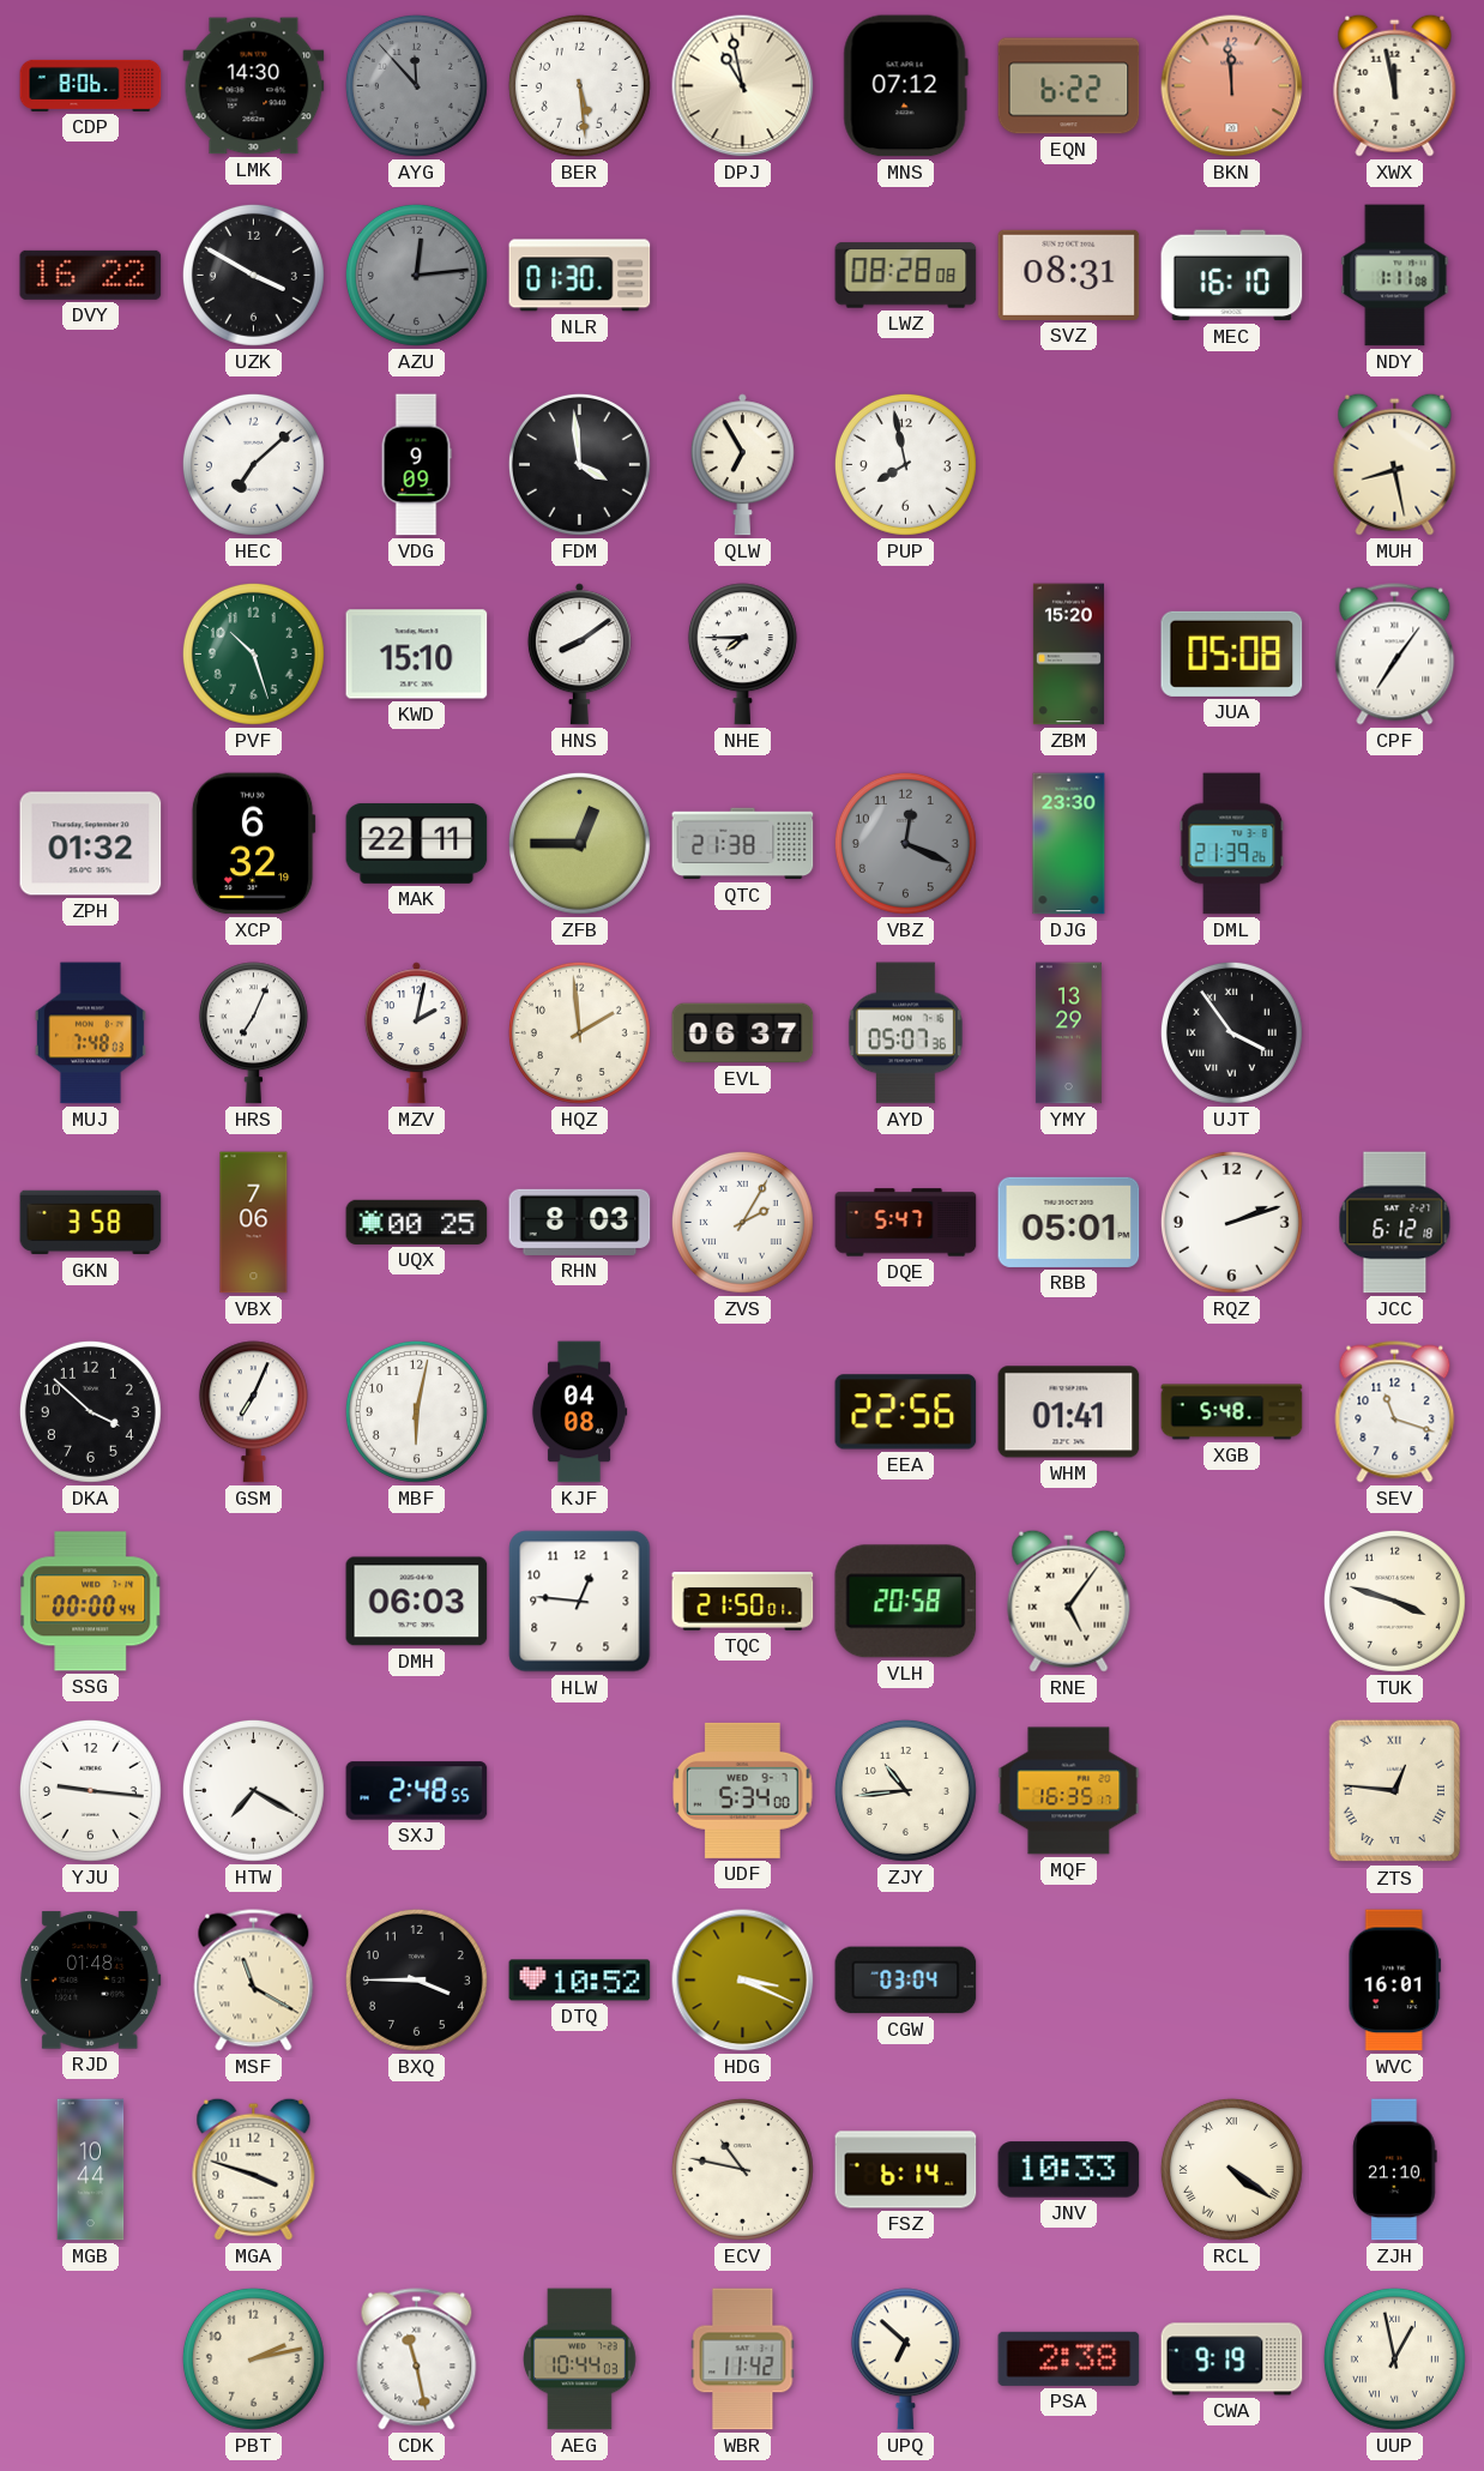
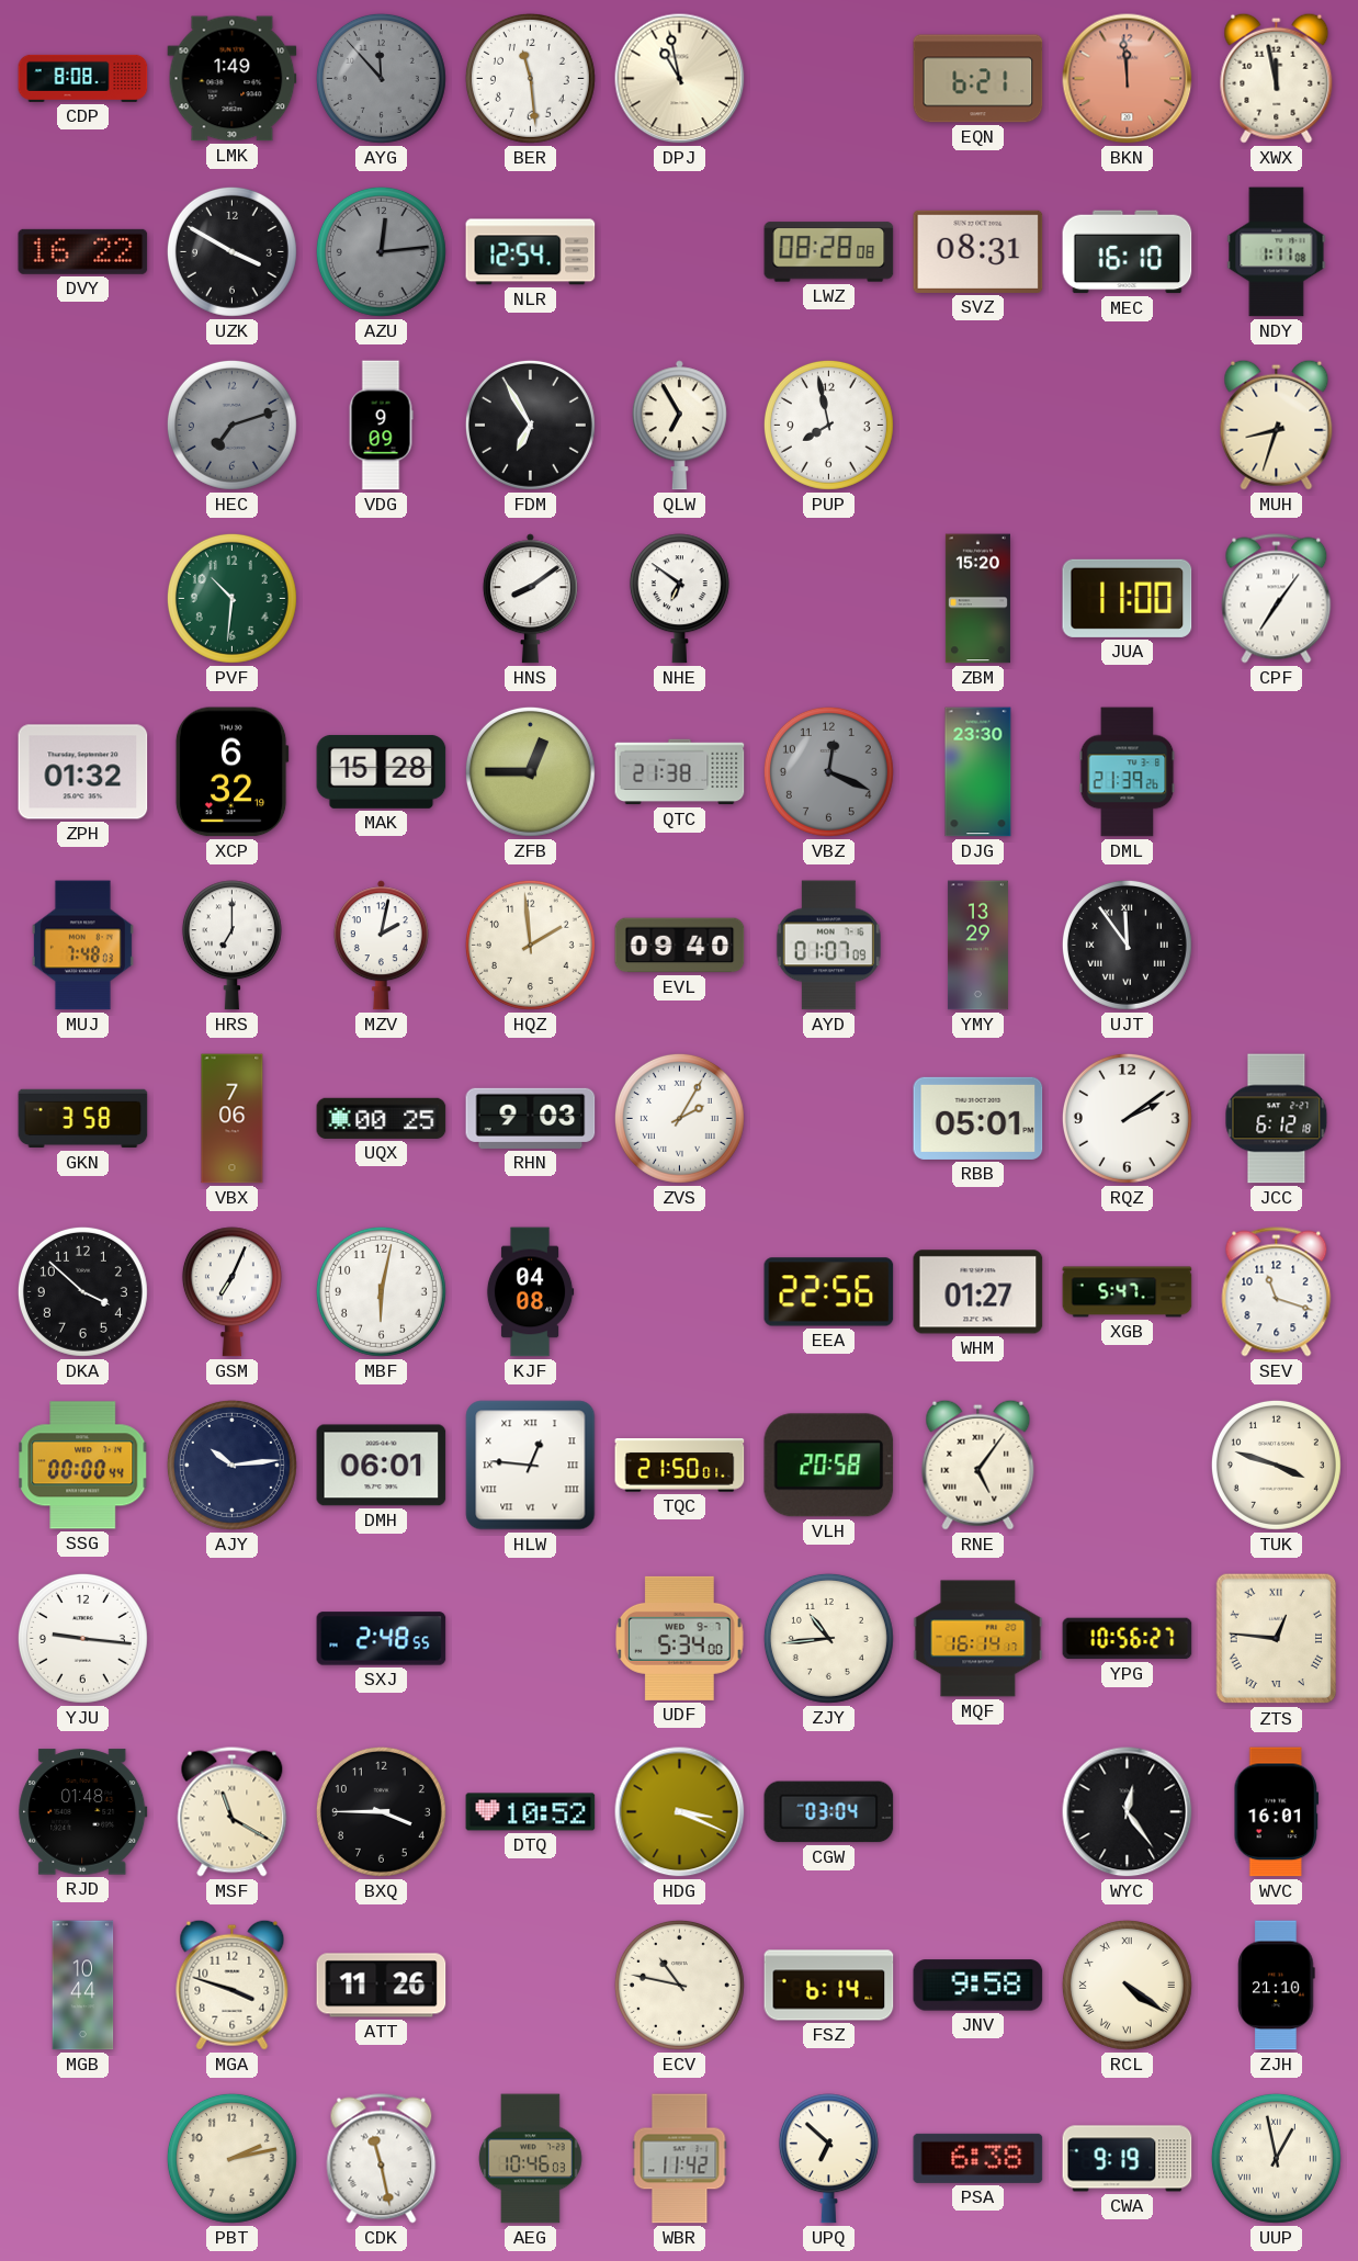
CDP: 8:06 -> 8:08 (83, 78)
LMK: 14:30 -> 1:49 (233, 79)
BER: 5:29 -> 11:29 (530, 78)
MNS: 07:12 -> none (905, 86)
EQN: 6:22 -> 6:21 (978, 79)
NLR: 01:30 -> 12:54 (531, 252)
HEC: 7:08 -> 7:12 (231, 425)
HEC dial: white -> grey (231, 425)
FDM: 3:59 -> 6:55 (530, 425)
MUH: 8:28 -> 8:33 (1277, 425)
PVF: 10:27 -> 10:31 (231, 598)
KWD: 15:10 -> none (417, 655)
NHE: 7:45 -> 6:51 (679, 599)
JUA: 05:08 -> 11:00 (1128, 598)
MAK: 22:11 -> 15:28 (382, 771)
HRS: 7:04 -> 7:00 (231, 946)
EVL: 06:37 -> 09:40 (680, 946)
AYD: 05:07 -> 01:07 (828, 946)
UJT: 3:54 -> 11:54 (1127, 945)
RHN: 8:03 -> 9:03 (531, 1118)
DQE: 5:47 -> none (906, 1223)
RQZ: 2:12 -> 2:09 (1127, 1118)
WHM: 01:41 -> 01:27 (978, 1292)
XGB: 5:48 -> 5:47 (1128, 1292)
AJY: none -> 10:14 (231, 1465)
DMH: 06:03 -> 06:01 (382, 1466)
HLW numerals: Arabic -> Roman (531, 1466)
HTW: 7:20 -> none (253, 1790)
MQF: 16:35 -> 16:14 (978, 1639)
YPG: none -> 10:56 (1128, 1639)
WYC: none -> 12:24 (1128, 1812)
ATT: none -> 11:26 (382, 1986)
JNV: 10:33 -> 9:58 (978, 1986)
AEG: 10:44 -> 10:46 (531, 2159)
PSA: 2:38 -> 6:38 (978, 2158)
